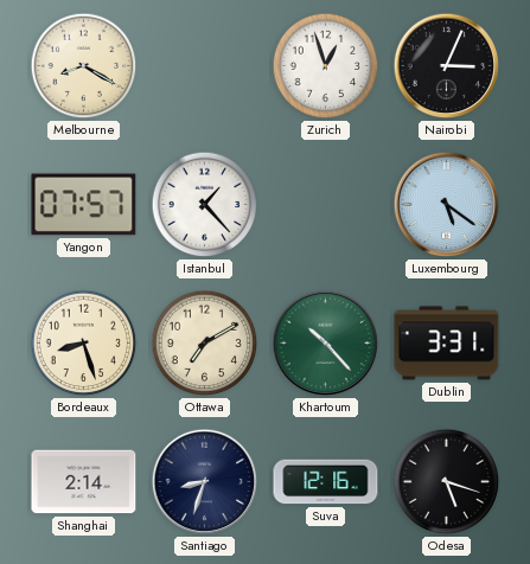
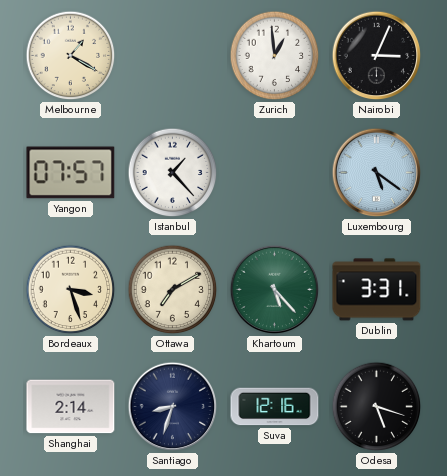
Melbourne: 8:20 -> 1:20 (71, 56)
Zurich: 12:57 -> 12:59 (275, 56)
Bordeaux: 8:27 -> 3:27 (71, 290)
Khartoum: 10:23 -> 5:23 (275, 290)
